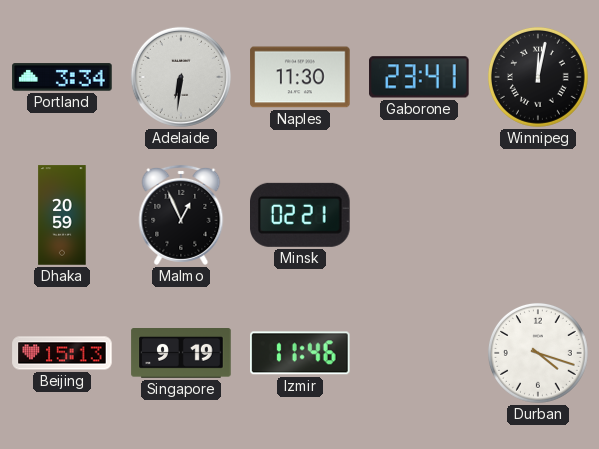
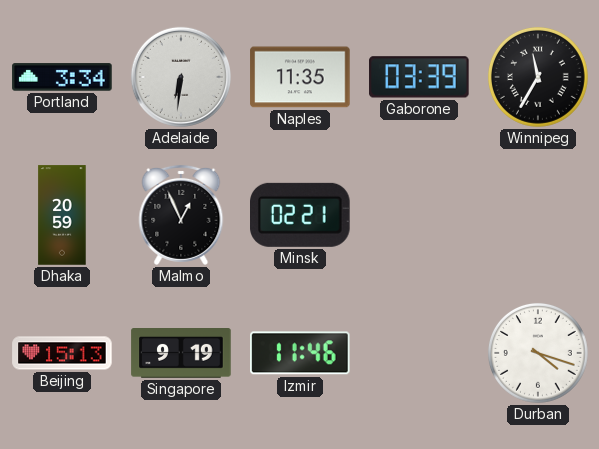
Naples: 11:30 -> 11:35 (300, 77)
Gaborone: 23:41 -> 03:39 (419, 77)
Winnipeg: 12:02 -> 11:35 (538, 77)
